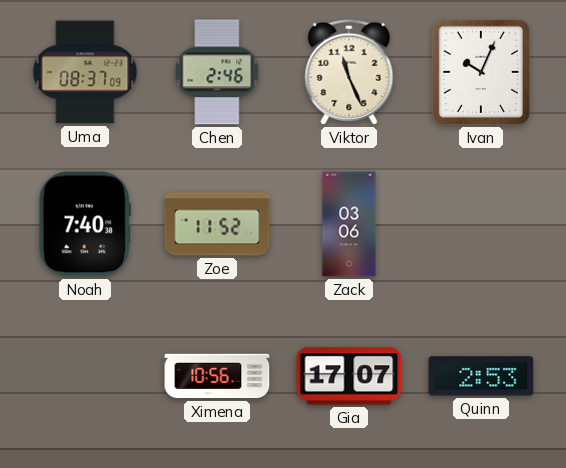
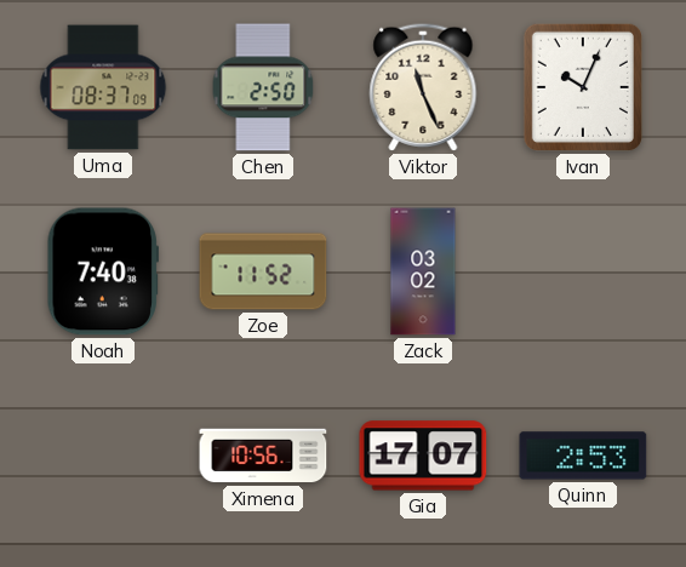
Chen: 2:46 -> 2:50 (263, 87)
Zack: 03:06 -> 03:02 (423, 271)
